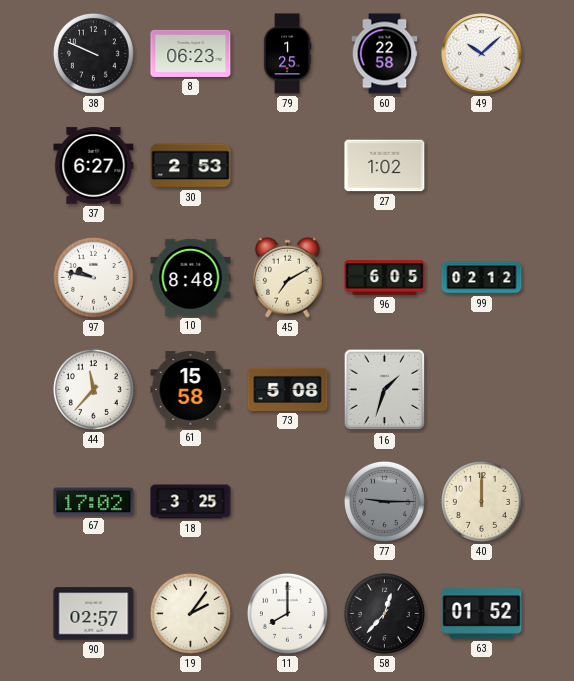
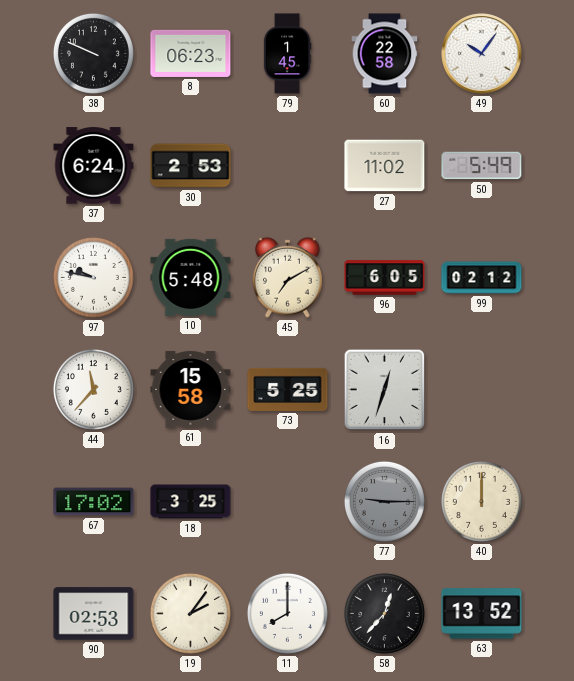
79: 1:25 -> 1:45 (287, 54)
49: 10:08 -> 10:06 (482, 54)
37: 6:27 -> 6:24 (94, 166)
27: 1:02 -> 11:02 (385, 166)
50: none -> 5:49 (482, 166)
10: 8:48 -> 5:48 (191, 277)
73: 5:08 -> 5:25 (288, 389)
16: 1:33 -> 12:33 (385, 390)
90: 02:57 -> 02:53 (94, 614)
63: 01:52 -> 13:52 (482, 614)
